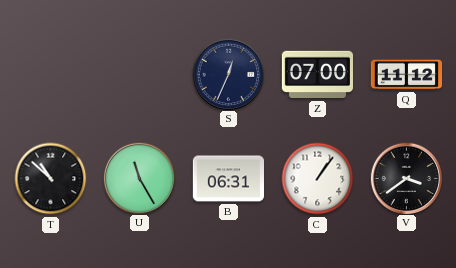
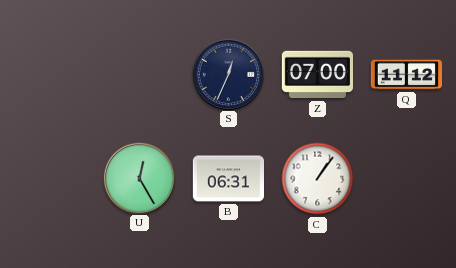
T: 10:52 -> none (51, 179)
U: 11:25 -> 12:25 (139, 178)
V: 3:39 -> none (406, 178)
